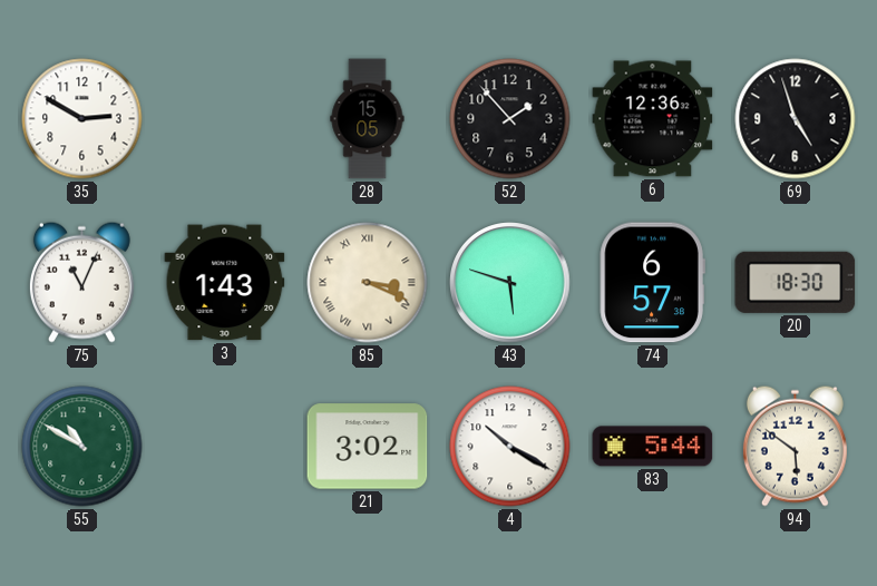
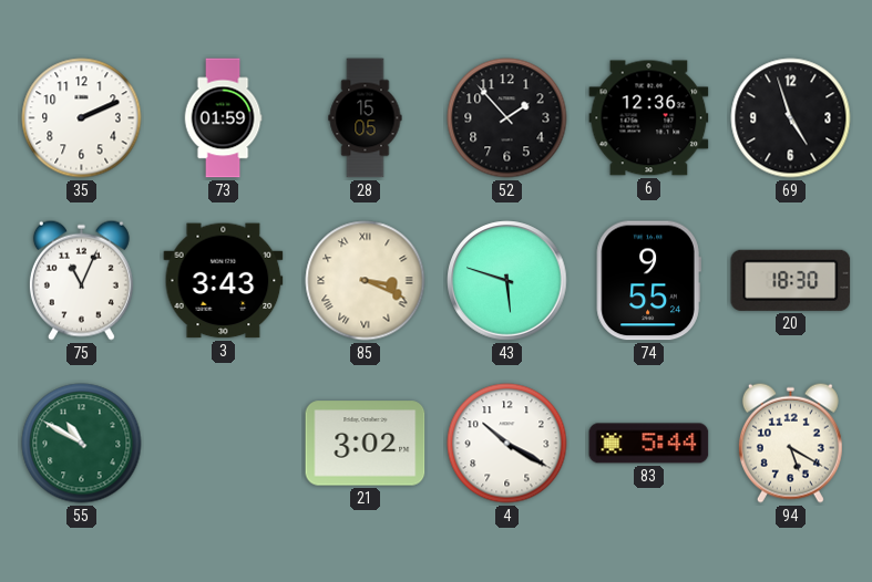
35: 2:50 -> 2:11 (82, 118)
73: none -> 01:59 (223, 118)
3: 1:43 -> 3:43 (224, 281)
74: 6:57 -> 9:55 (648, 281)
94: 5:51 -> 5:20 (790, 443)
